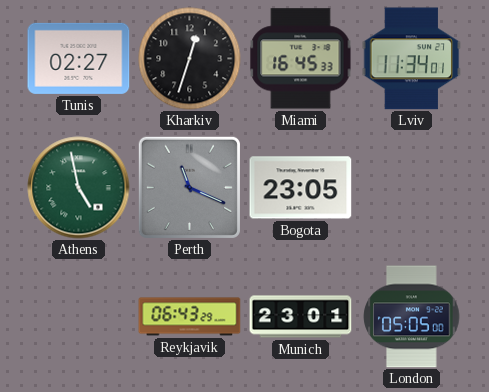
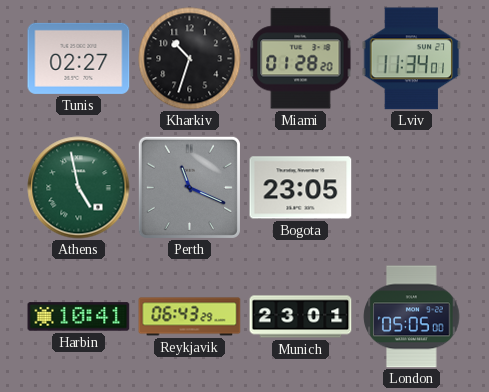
Kharkiv: 12:33 -> 10:33 (190, 59)
Miami: 16:45 -> 01:28 (301, 59)
Harbin: none -> 10:41 (79, 317)
